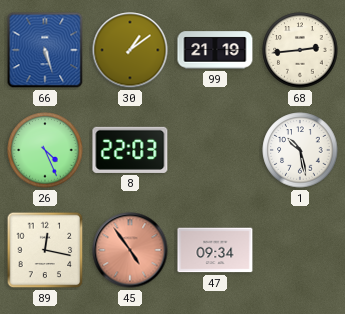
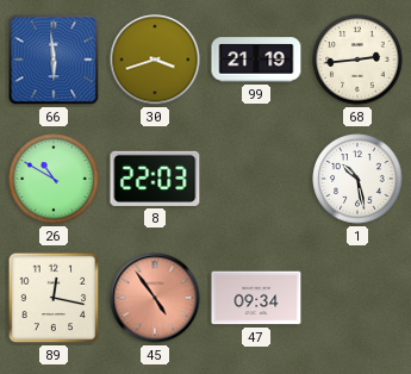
66: 5:27 -> 5:59 (54, 60)
30: 1:09 -> 3:42 (155, 60)
26: 4:26 -> 10:50 (54, 179)
